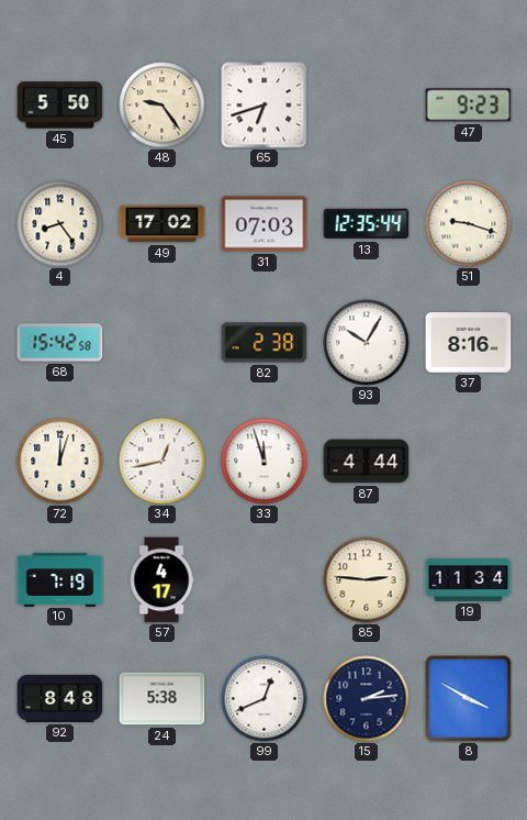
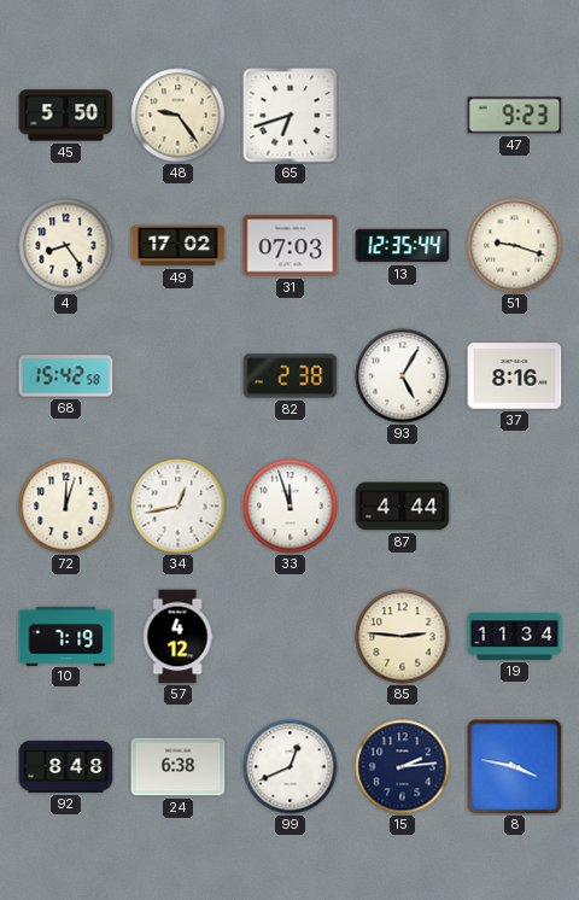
93: 10:05 -> 5:05 (403, 376)
57: 4:17 -> 4:12 (177, 637)
24: 5:38 -> 6:38 (179, 767)
8: 3:50 -> 3:47 (515, 767)
